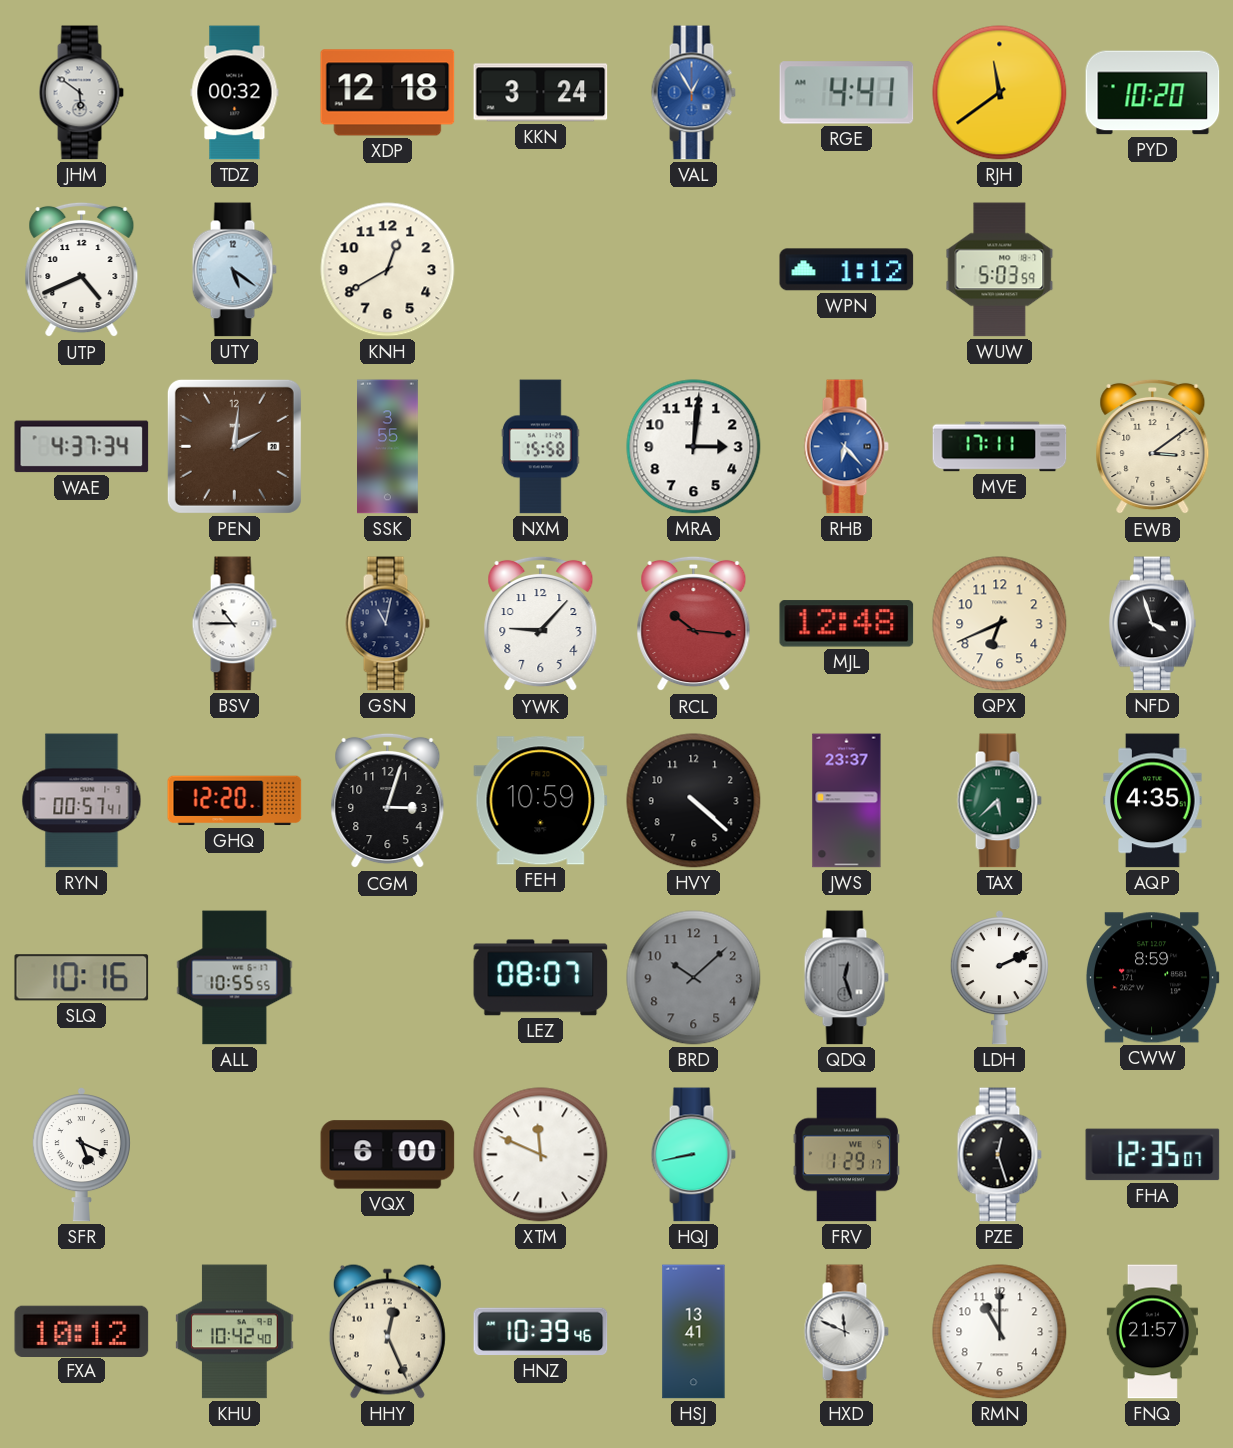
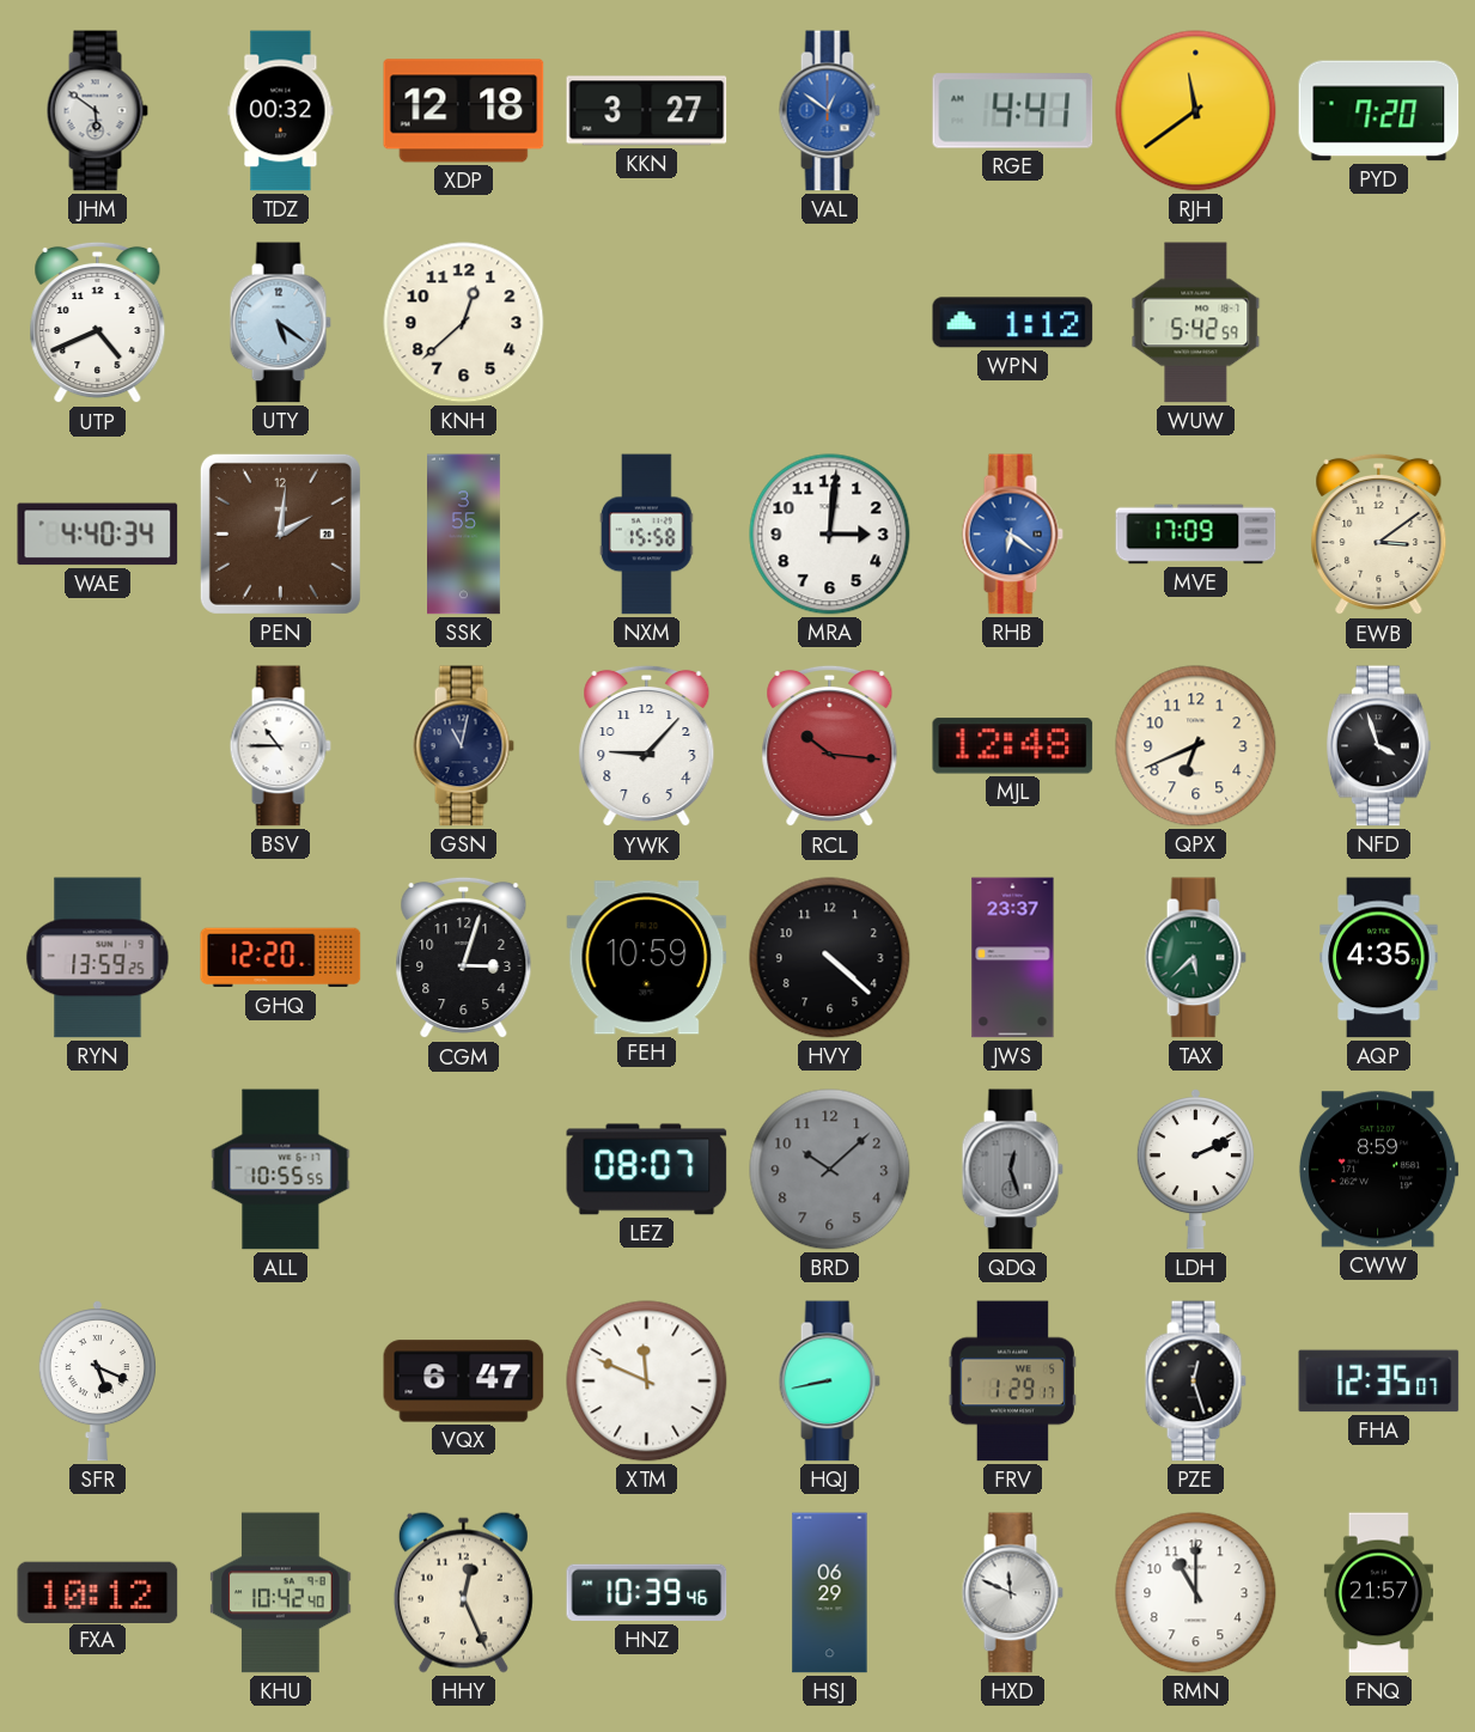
KKN: 3:24 -> 3:27 (647, 111)
VAL: 12:55 -> 12:51 (829, 111)
PYD: 10:20 -> 7:20 (1379, 111)
KNH: 12:40 -> 12:38 (464, 323)
WUW: 5:03 -> 5:42 (1196, 323)
WAE: 4:37 -> 4:40 (98, 535)
RHB: 6:23 -> 6:21 (1012, 535)
MVE: 17:11 -> 17:09 (1196, 535)
RYN: 00:57 -> 13:59 (98, 958)
SLQ: 10:16 -> none (82, 978)
VQX: 6:00 -> 6:47 (464, 1382)
HSJ: 13:41 -> 06:29 (830, 1593)
